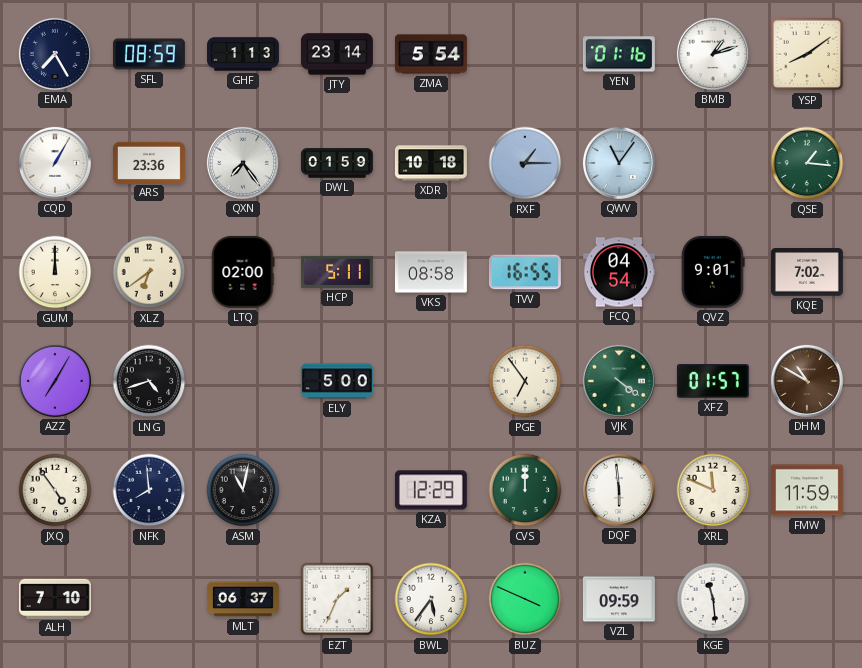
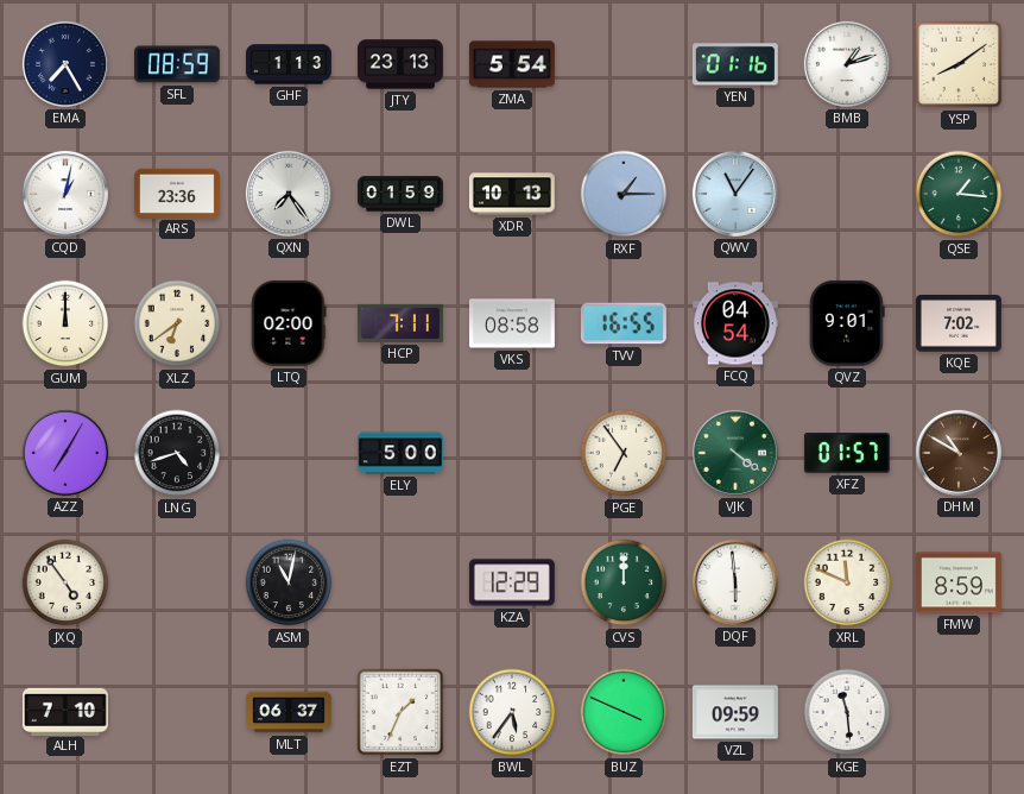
JTY: 23:14 -> 23:13 (400, 64)
CQD: 1:05 -> 1:02 (65, 194)
XDR: 10:18 -> 10:13 (512, 194)
HCP: 5:11 -> 7:11 (400, 323)
NFK: 7:59 -> none (149, 490)
FMW: 11:59 -> 8:59 (959, 582)
